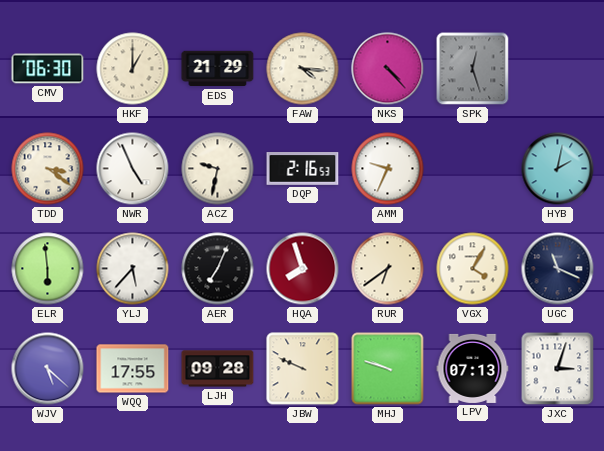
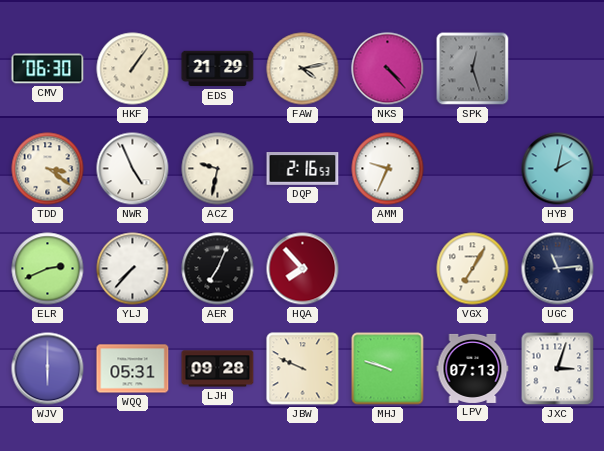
HKF: 1:00 -> 1:06 (133, 69)
FAW: 4:16 -> 4:13 (303, 69)
ELR: 5:59 -> 2:41 (48, 269)
YLJ: 5:37 -> 7:37 (133, 269)
HQA: 7:57 -> 7:53 (303, 269)
RUR: 6:39 -> none (388, 269)
VGX: 4:05 -> 7:05 (473, 269)
UGC: 11:19 -> 11:14 (558, 269)
WJV: 5:22 -> 6:00 (48, 369)
WQQ: 17:55 -> 05:31 (133, 369)
